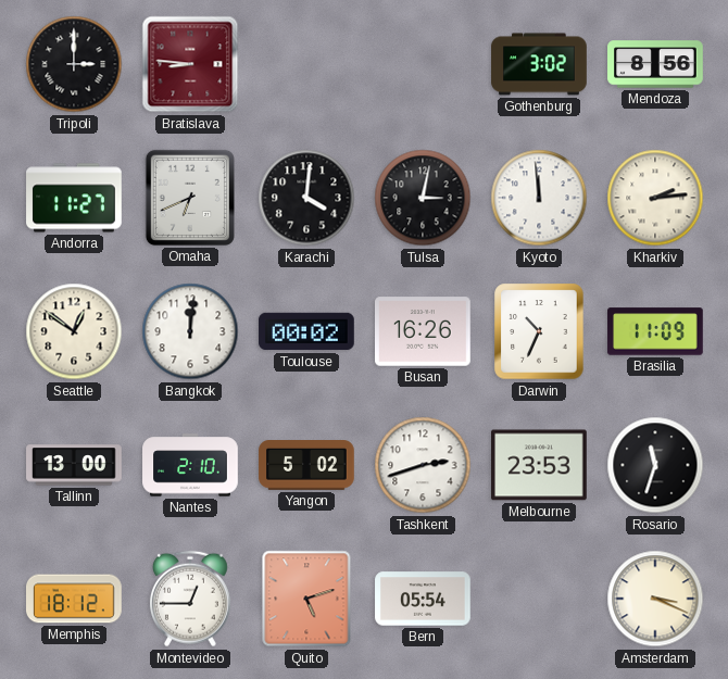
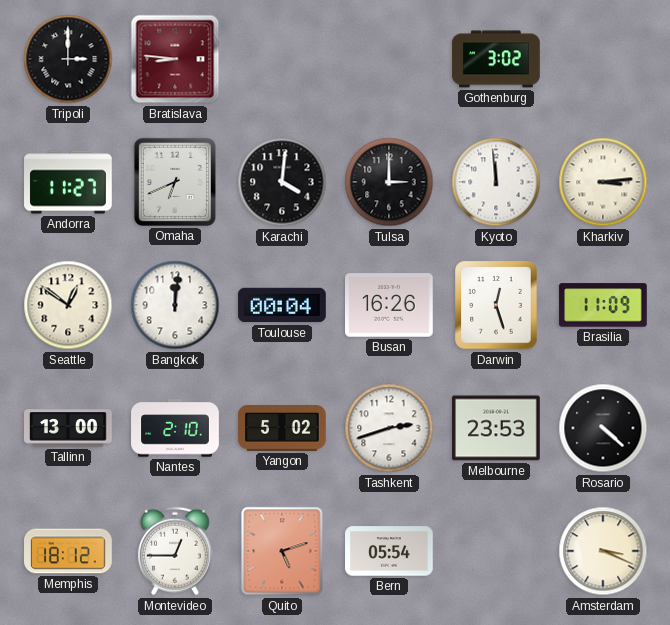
Mendoza: 8:56 -> none (655, 64)
Tulsa: 3:02 -> 3:00 (389, 182)
Kharkiv: 2:14 -> 3:14 (603, 182)
Toulouse: 00:02 -> 00:04 (282, 305)
Darwin: 10:34 -> 12:27 (496, 305)
Rosario: 11:33 -> 4:22 (603, 428)
